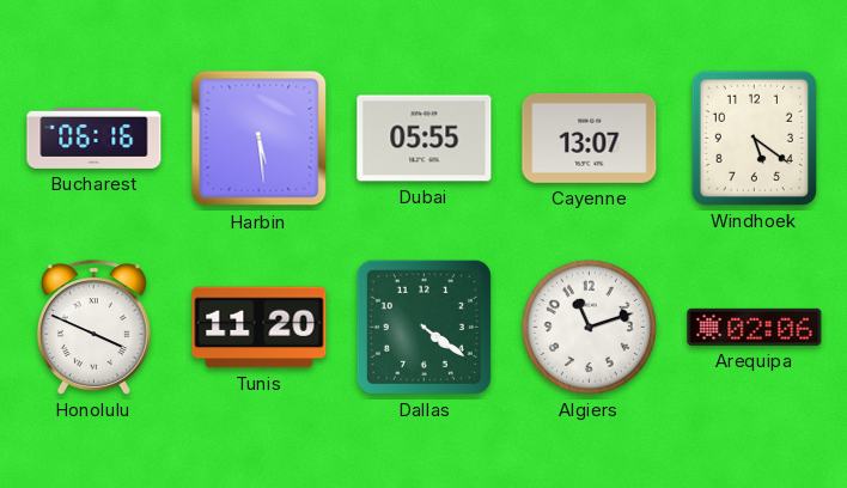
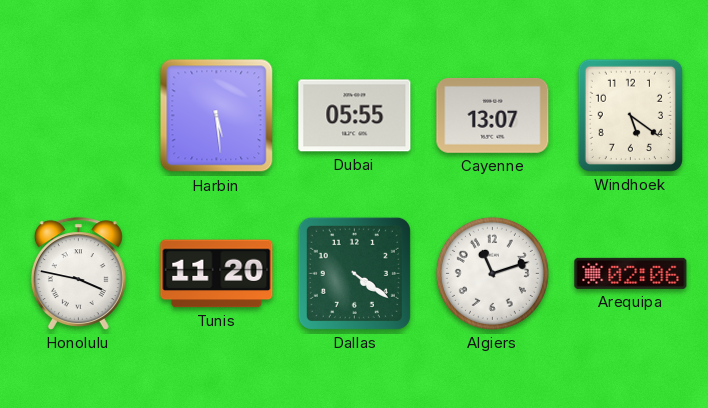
Bucharest: 06:16 -> none (95, 138)
Honolulu: 3:49 -> 3:47 (78, 274)
